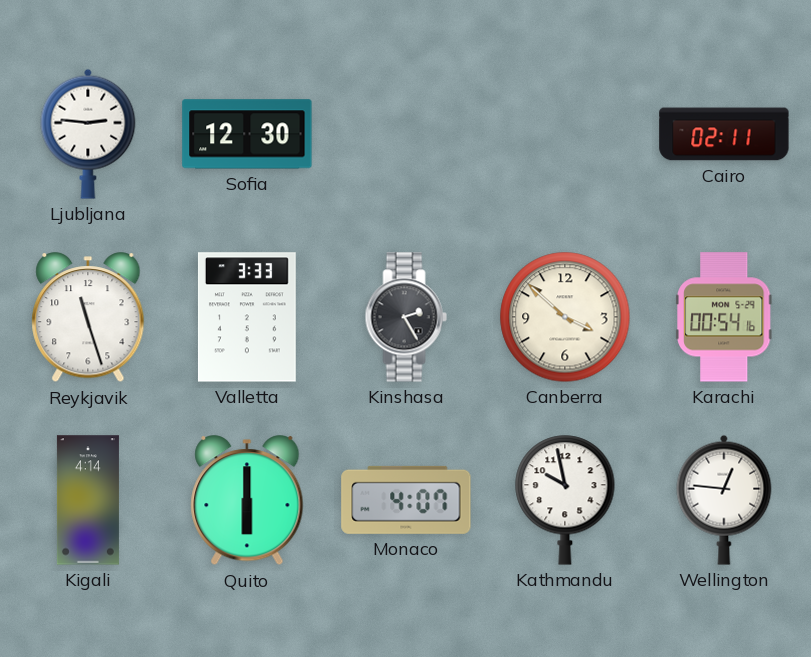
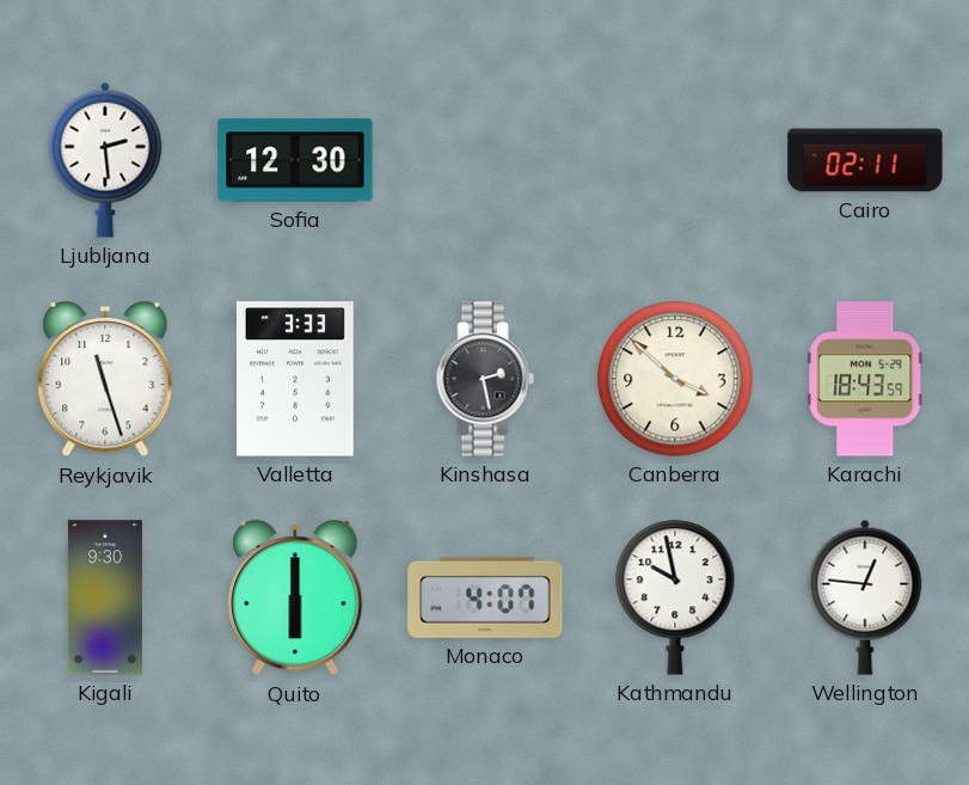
Ljubljana: 2:46 -> 2:29 (105, 160)
Kinshasa: 2:25 -> 2:28 (485, 379)
Karachi: 00:54 -> 18:43 (866, 379)
Kigali: 4:14 -> 9:30 (105, 597)
